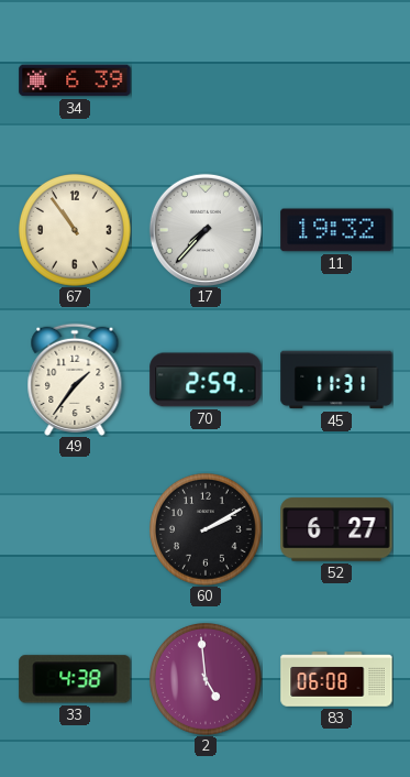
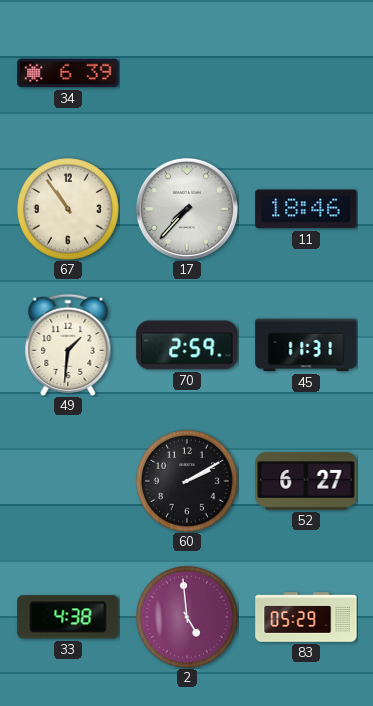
11: 19:32 -> 18:46 (306, 209)
49: 1:36 -> 1:31 (68, 345)
83: 06:08 -> 05:29 (306, 617)
